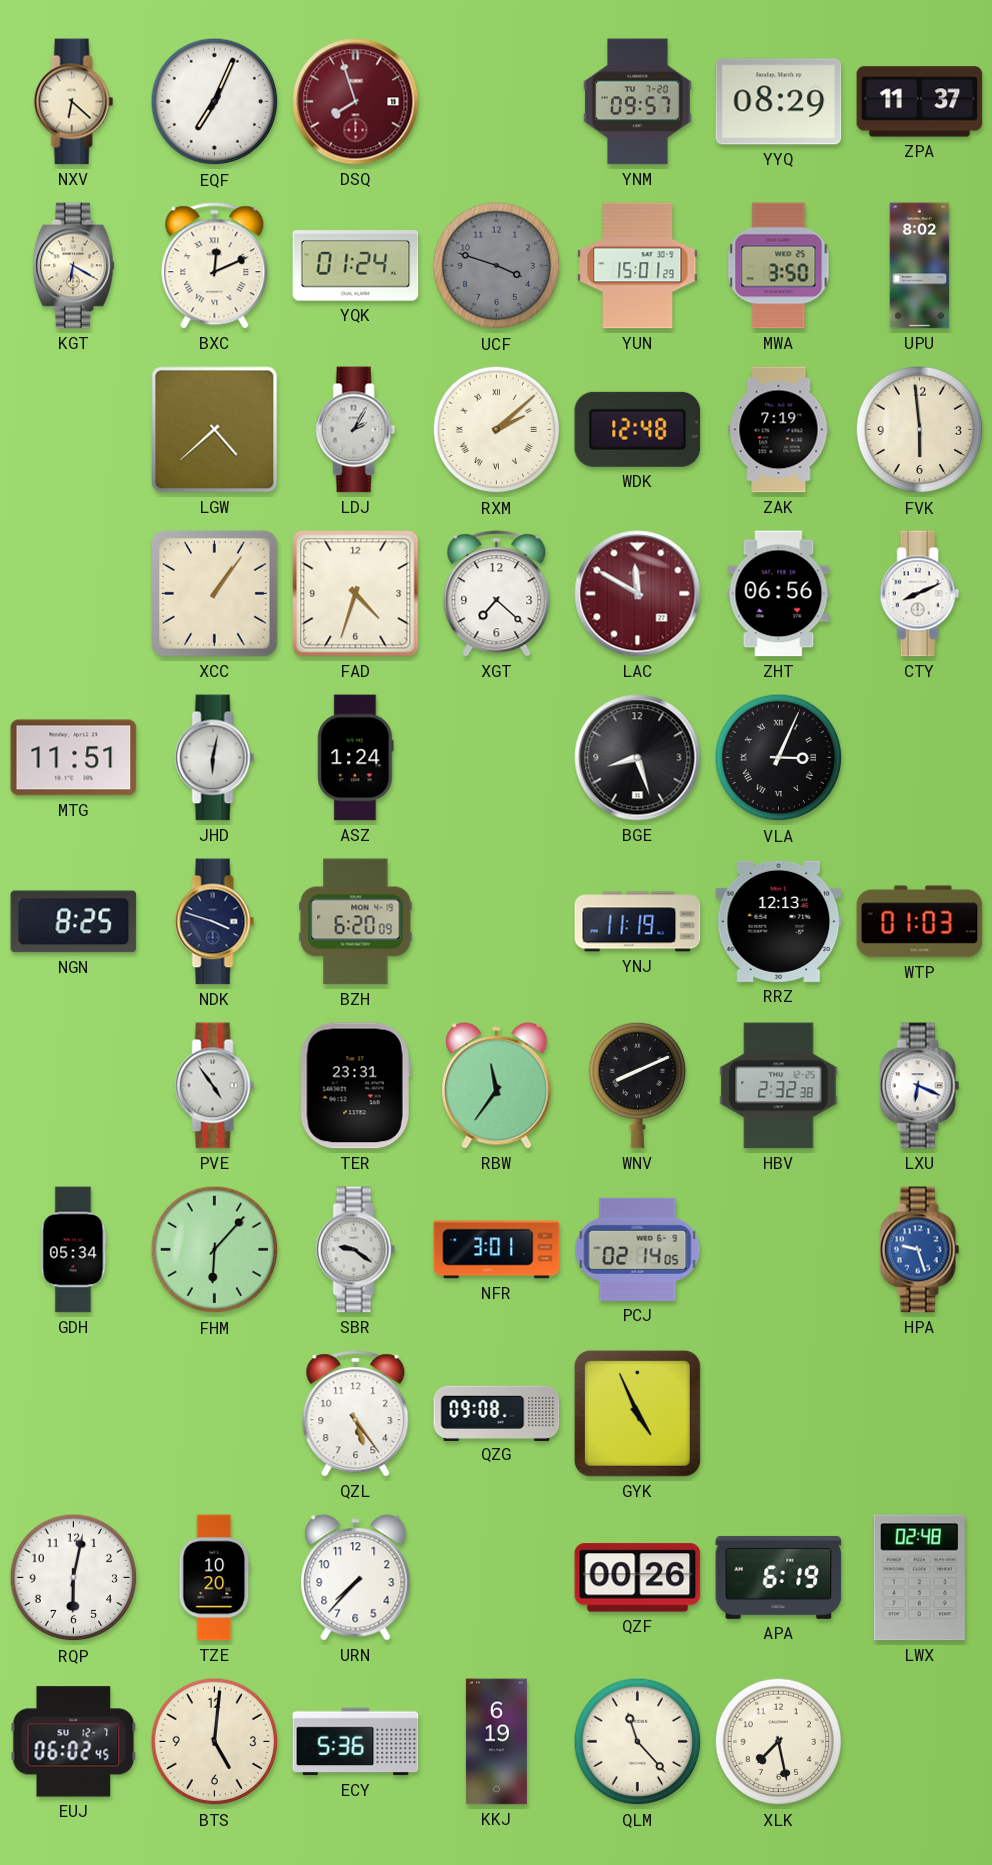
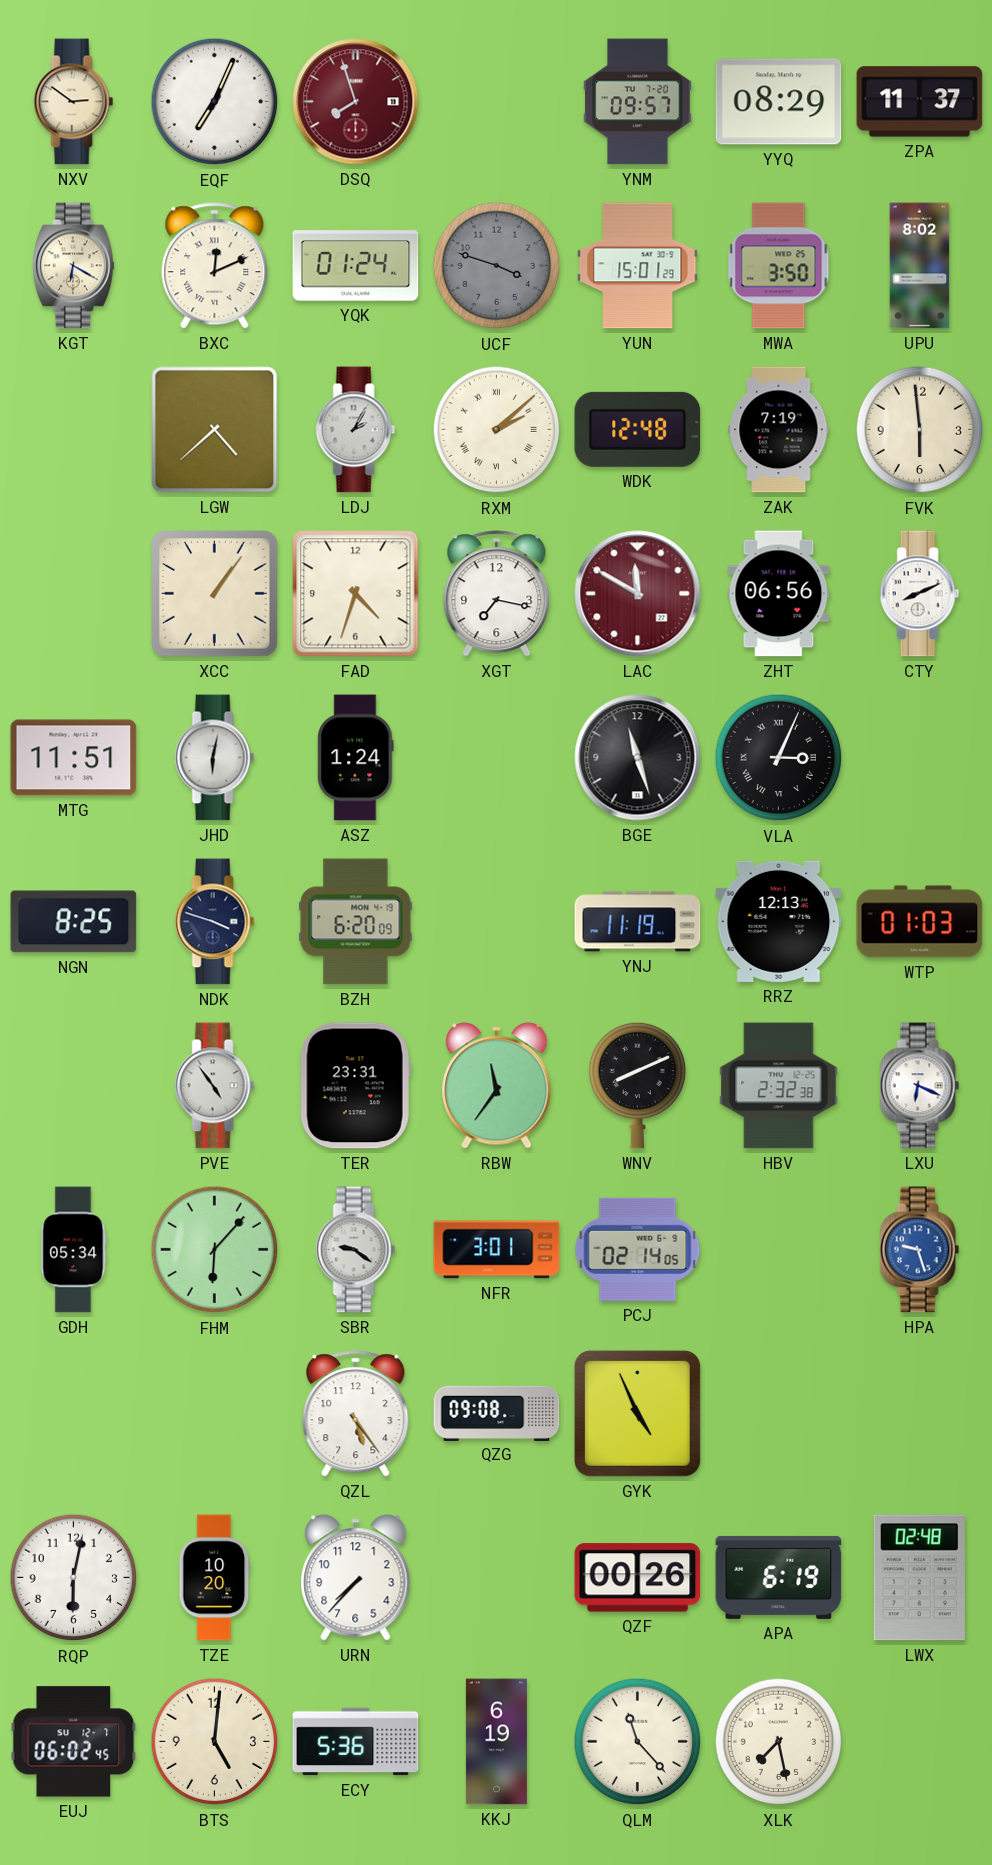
NXV: 6:22 -> 2:51 (74, 102)
XGT: 7:22 -> 7:17 (497, 594)
BGE: 8:27 -> 11:27 (638, 758)
